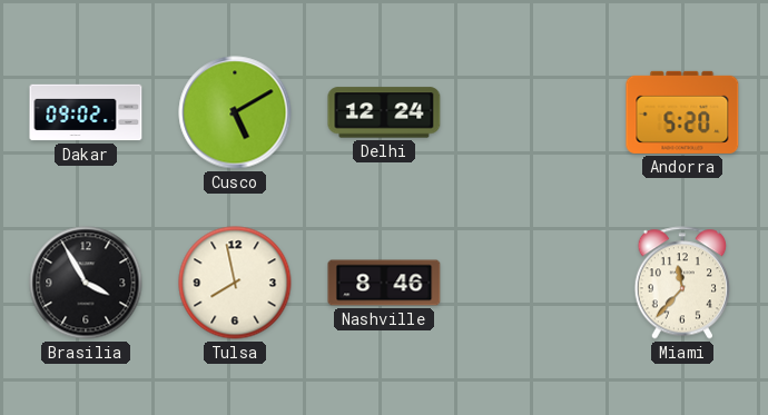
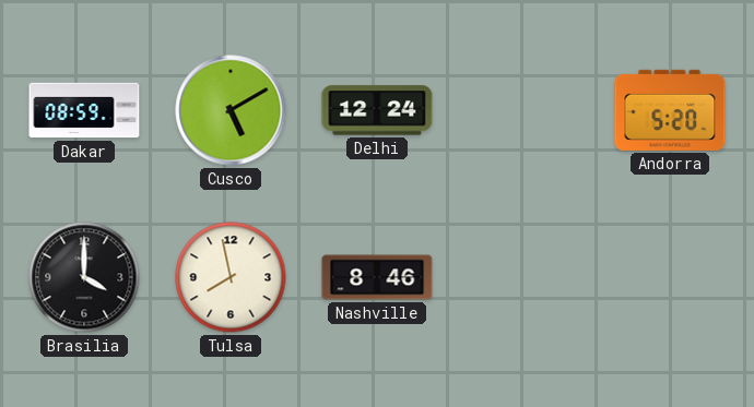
Dakar: 09:02 -> 08:59 (84, 110)
Brasilia: 3:55 -> 4:00 (84, 277)
Miami: 11:37 -> none (682, 283)
